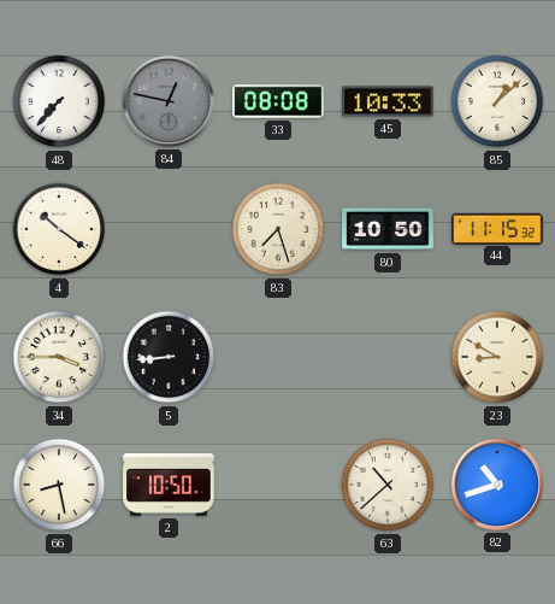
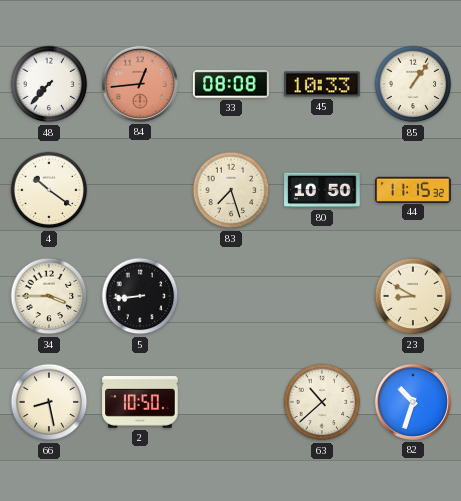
84: 12:47 -> 12:44 (140, 84)
84 dial: grey -> salmon (140, 84)
85: 1:08 -> 1:06 (413, 84)
82: 10:42 -> 10:33 (413, 402)
